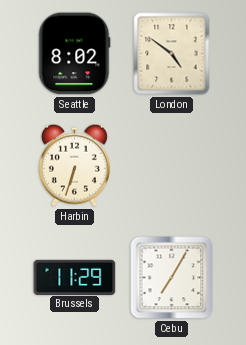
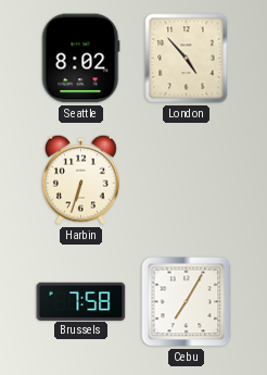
London: 4:51 -> 4:53 (187, 59)
Brussels: 11:29 -> 7:58 (81, 301)
